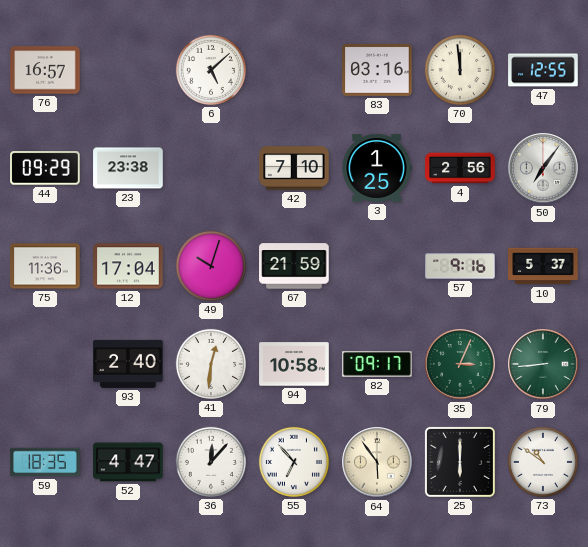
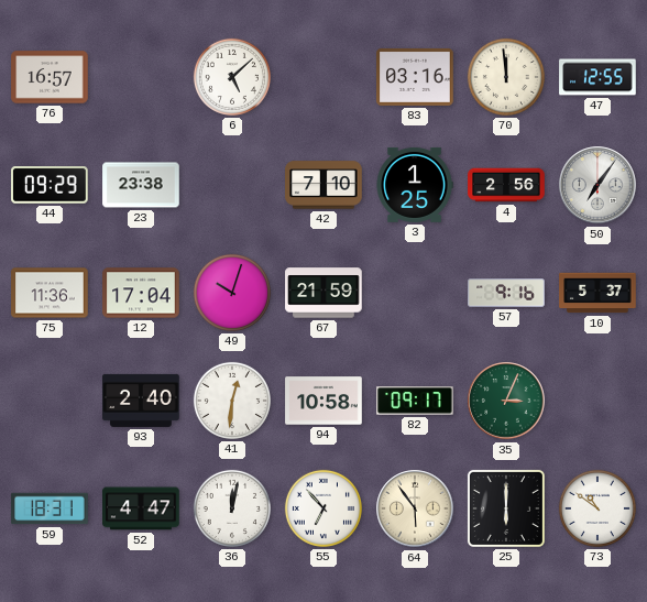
79: 8:44 -> none (543, 364)
59: 18:35 -> 18:31 (50, 508)
36: 12:07 -> 12:02 (232, 508)
